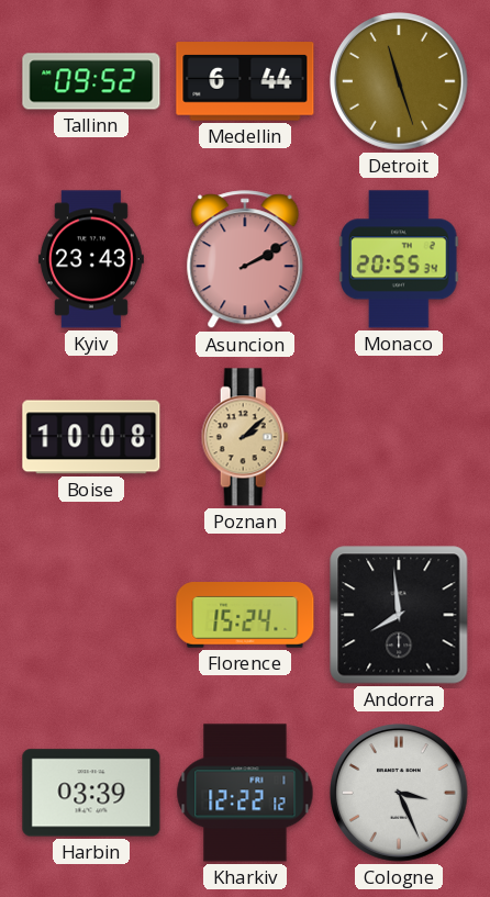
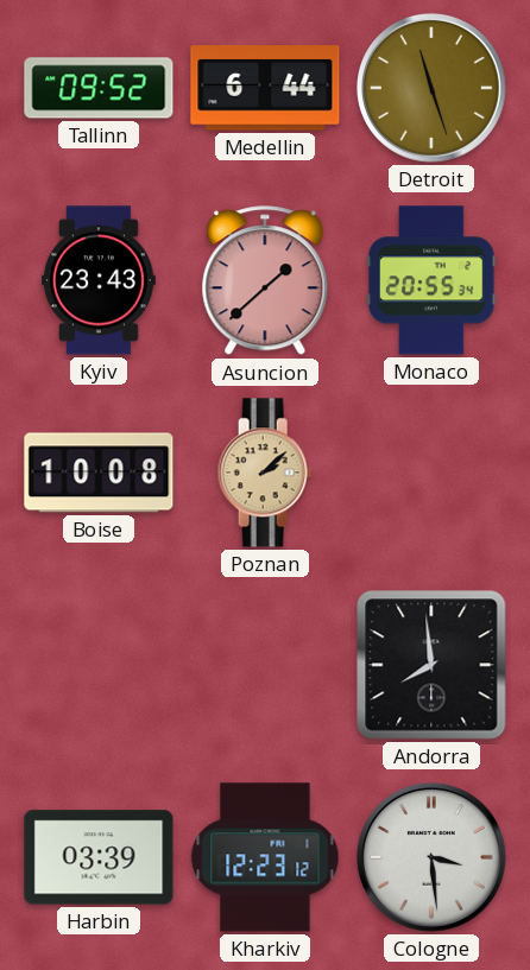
Asuncion: 2:10 -> 1:38 (265, 281)
Florence: 15:24 -> none (245, 616)
Kharkiv: 12:22 -> 12:23 (265, 857)
Cologne: 3:26 -> 3:29 (433, 858)
